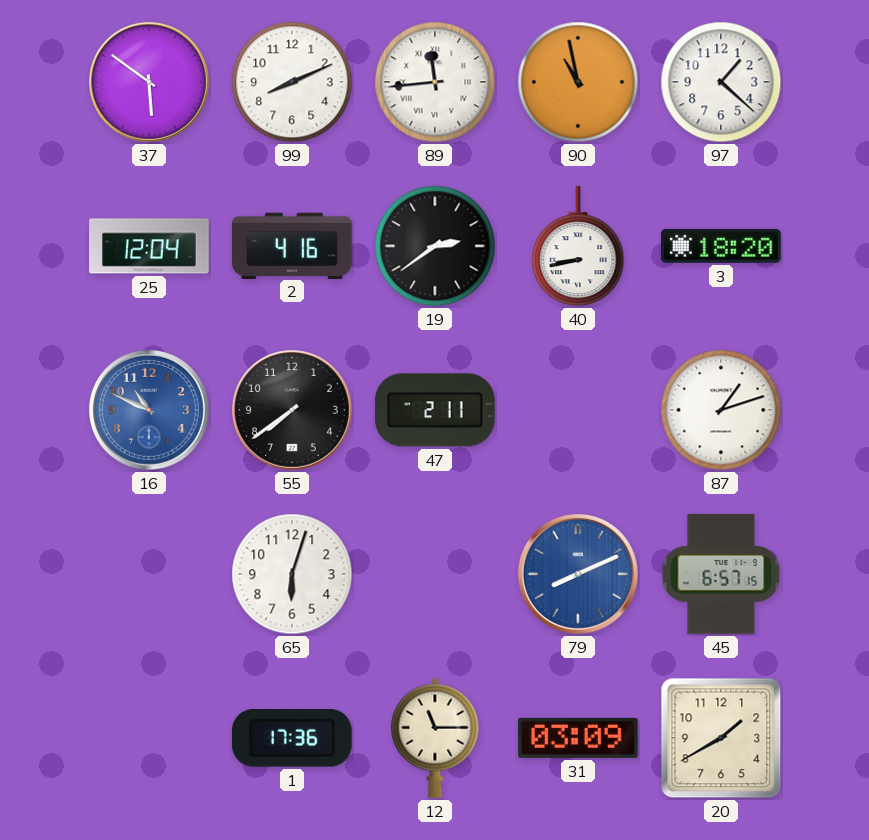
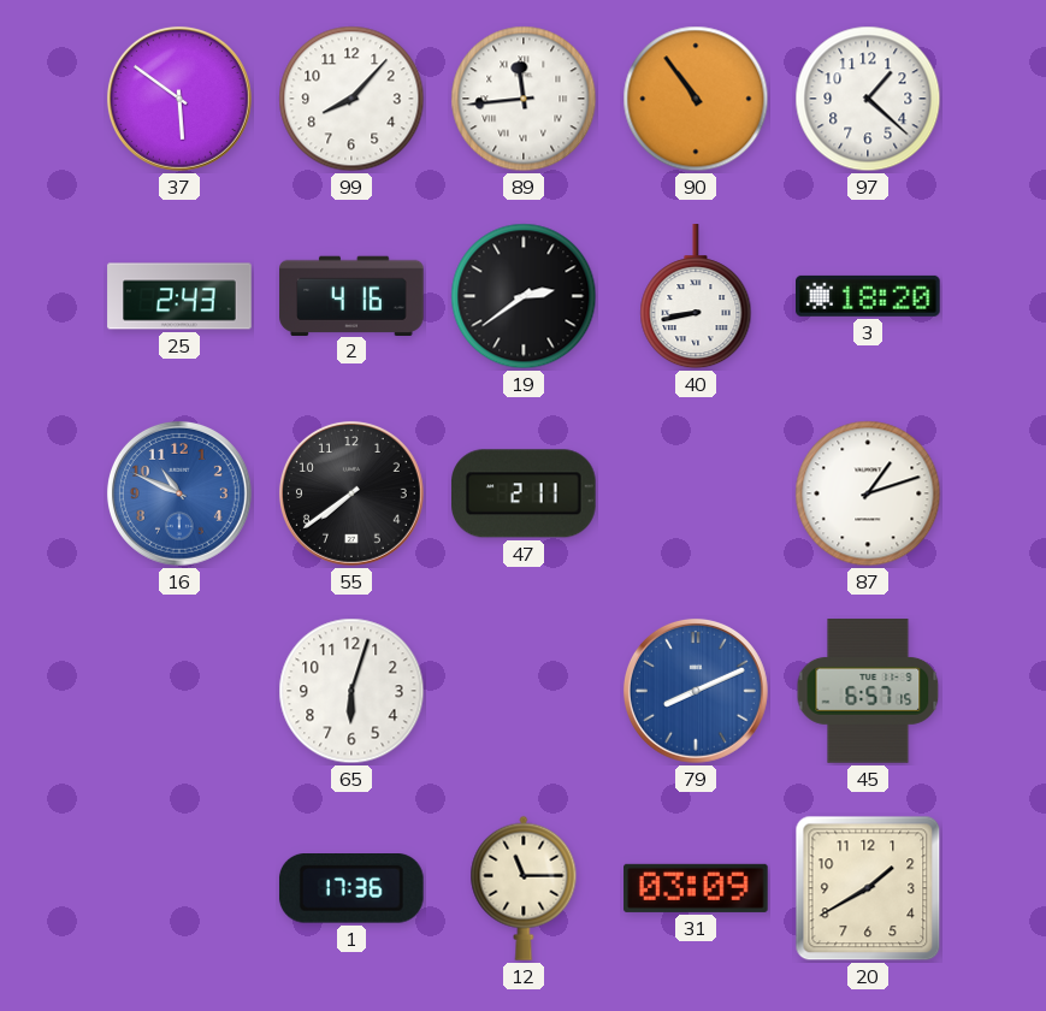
99: 8:11 -> 8:07 (351, 99)
90: 10:58 -> 10:54 (696, 99)
25: 12:04 -> 2:43 (179, 296)
